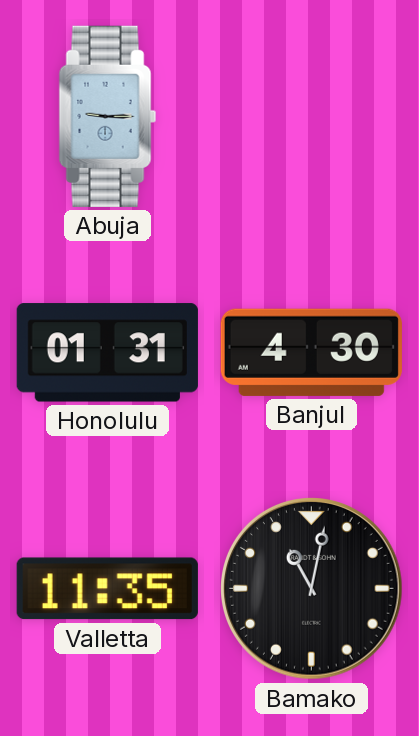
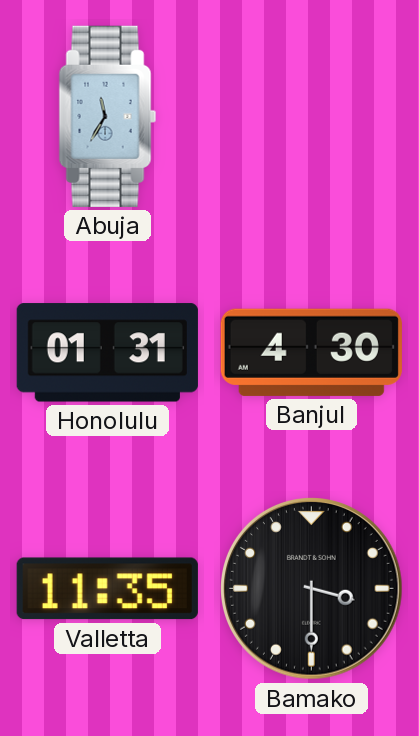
Abuja: 9:15 -> 11:35 (108, 116)
Bamako: 11:02 -> 3:30 (312, 589)
